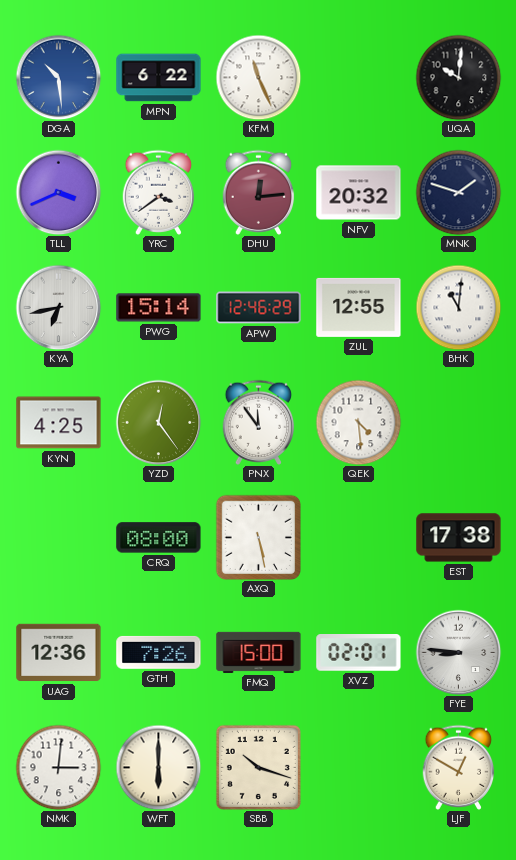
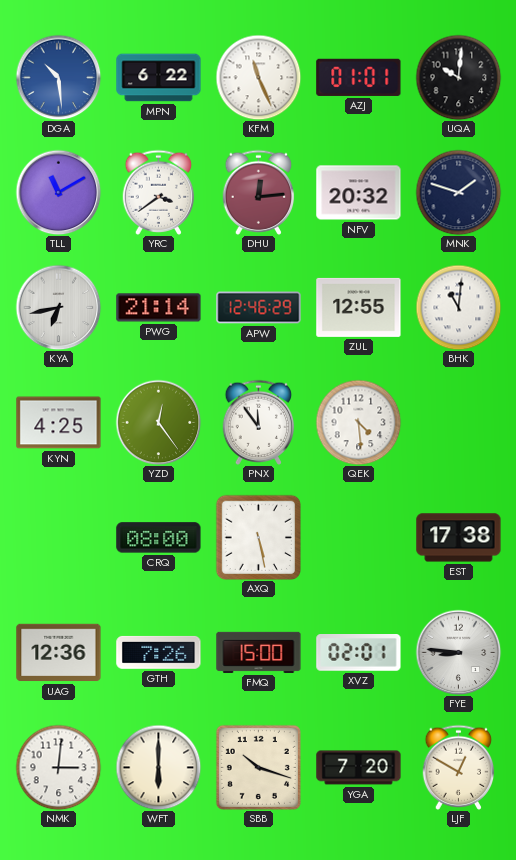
AZJ: none -> 01:01 (359, 77)
TLL: 3:41 -> 11:10 (58, 192)
PWG: 15:14 -> 21:14 (159, 308)
YGA: none -> 7:20 (359, 768)
